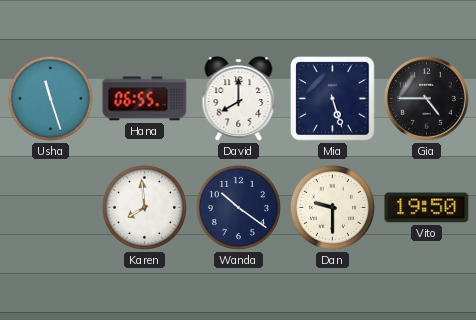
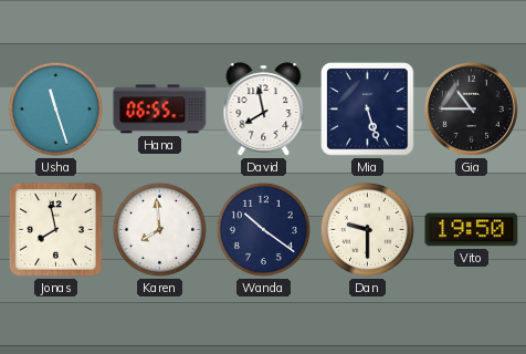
David: 8:00 -> 7:58 (264, 110)
Gia: 4:45 -> 10:45 (471, 108)
Jonas: none -> 7:58 (56, 230)
